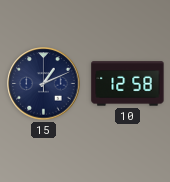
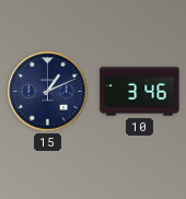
10: 12:58 -> 3:46 (140, 92)
